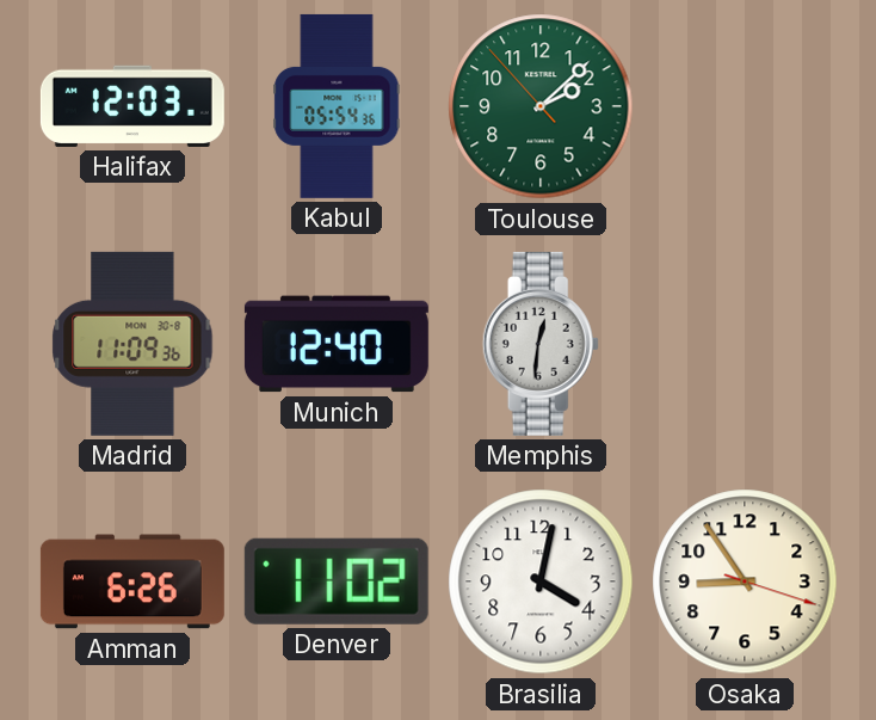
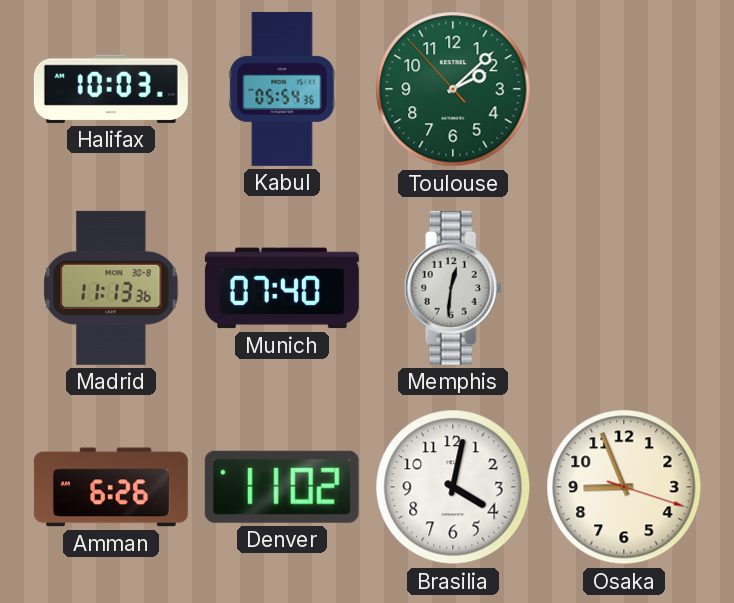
Halifax: 12:03 -> 10:03 (111, 89)
Madrid: 11:09 -> 11:13 (111, 288)
Munich: 12:40 -> 07:40 (282, 288)
Osaka: 8:54 -> 8:56 (624, 487)
